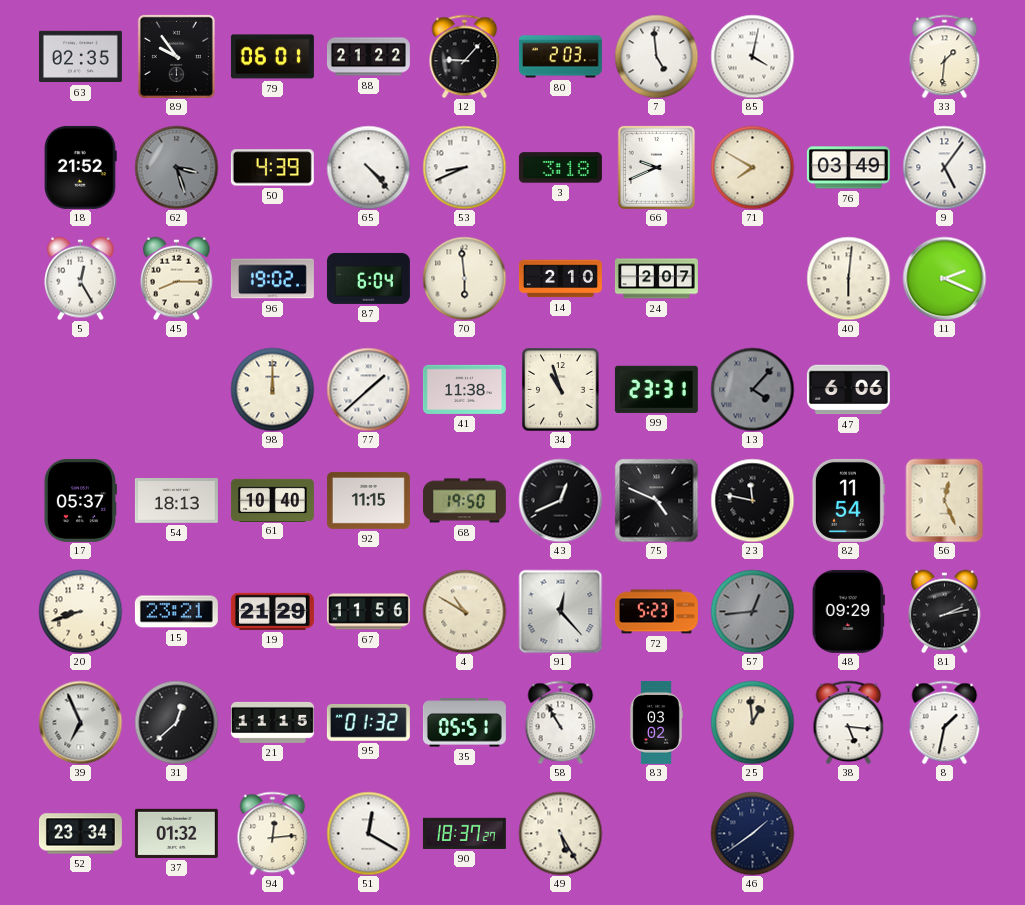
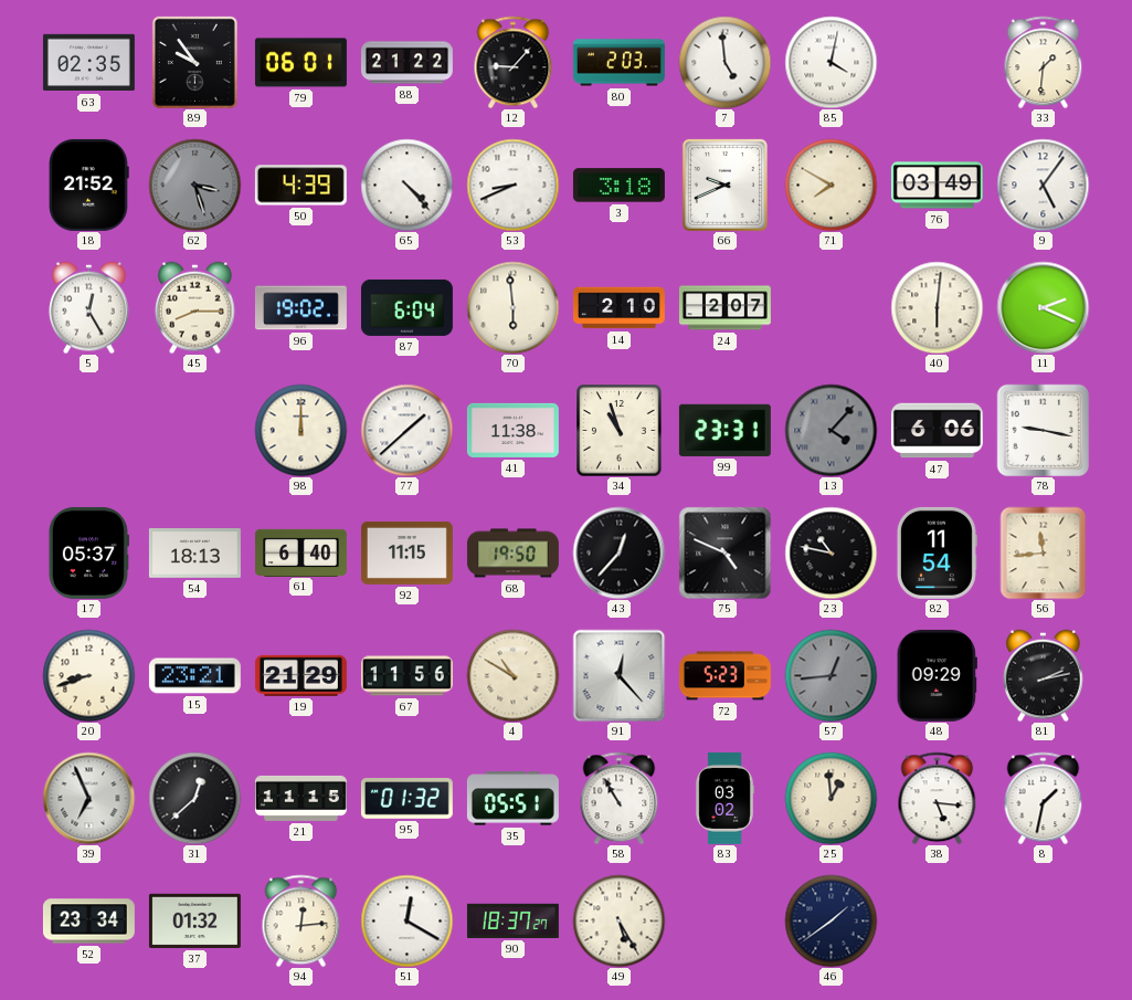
78: none -> 9:17 (1043, 430)
61: 10:40 -> 6:40 (300, 552)
43: 12:41 -> 12:37 (618, 552)
23: 11:47 -> 10:47 (831, 552)
56: 12:26 -> 11:44 (1044, 552)
